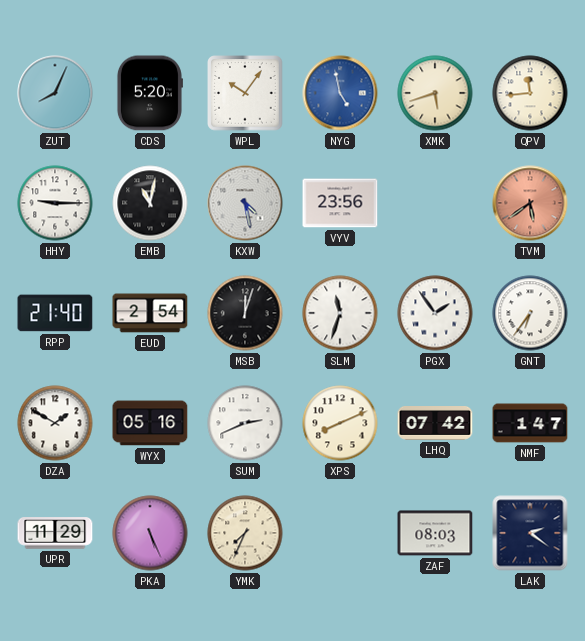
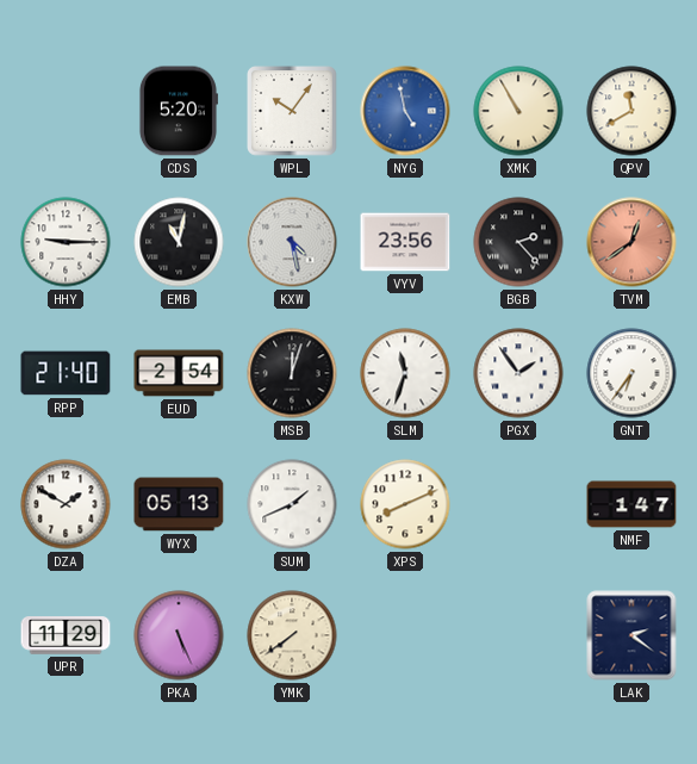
ZUT: 8:04 -> none (55, 93)
XMK: 5:42 -> 10:55 (518, 111)
QPV: 11:44 -> 11:40 (631, 111)
BGB: none -> 2:23 (518, 242)
TVM: 5:39 -> 12:39 (631, 242)
WYX: 05:16 -> 05:13 (179, 504)
SUM: 2:41 -> 1:41 (292, 504)
LHQ: 07:42 -> none (435, 424)
YMK: 7:34 -> 7:39 (292, 635)
ZAF: 08:03 -> none (435, 533)
